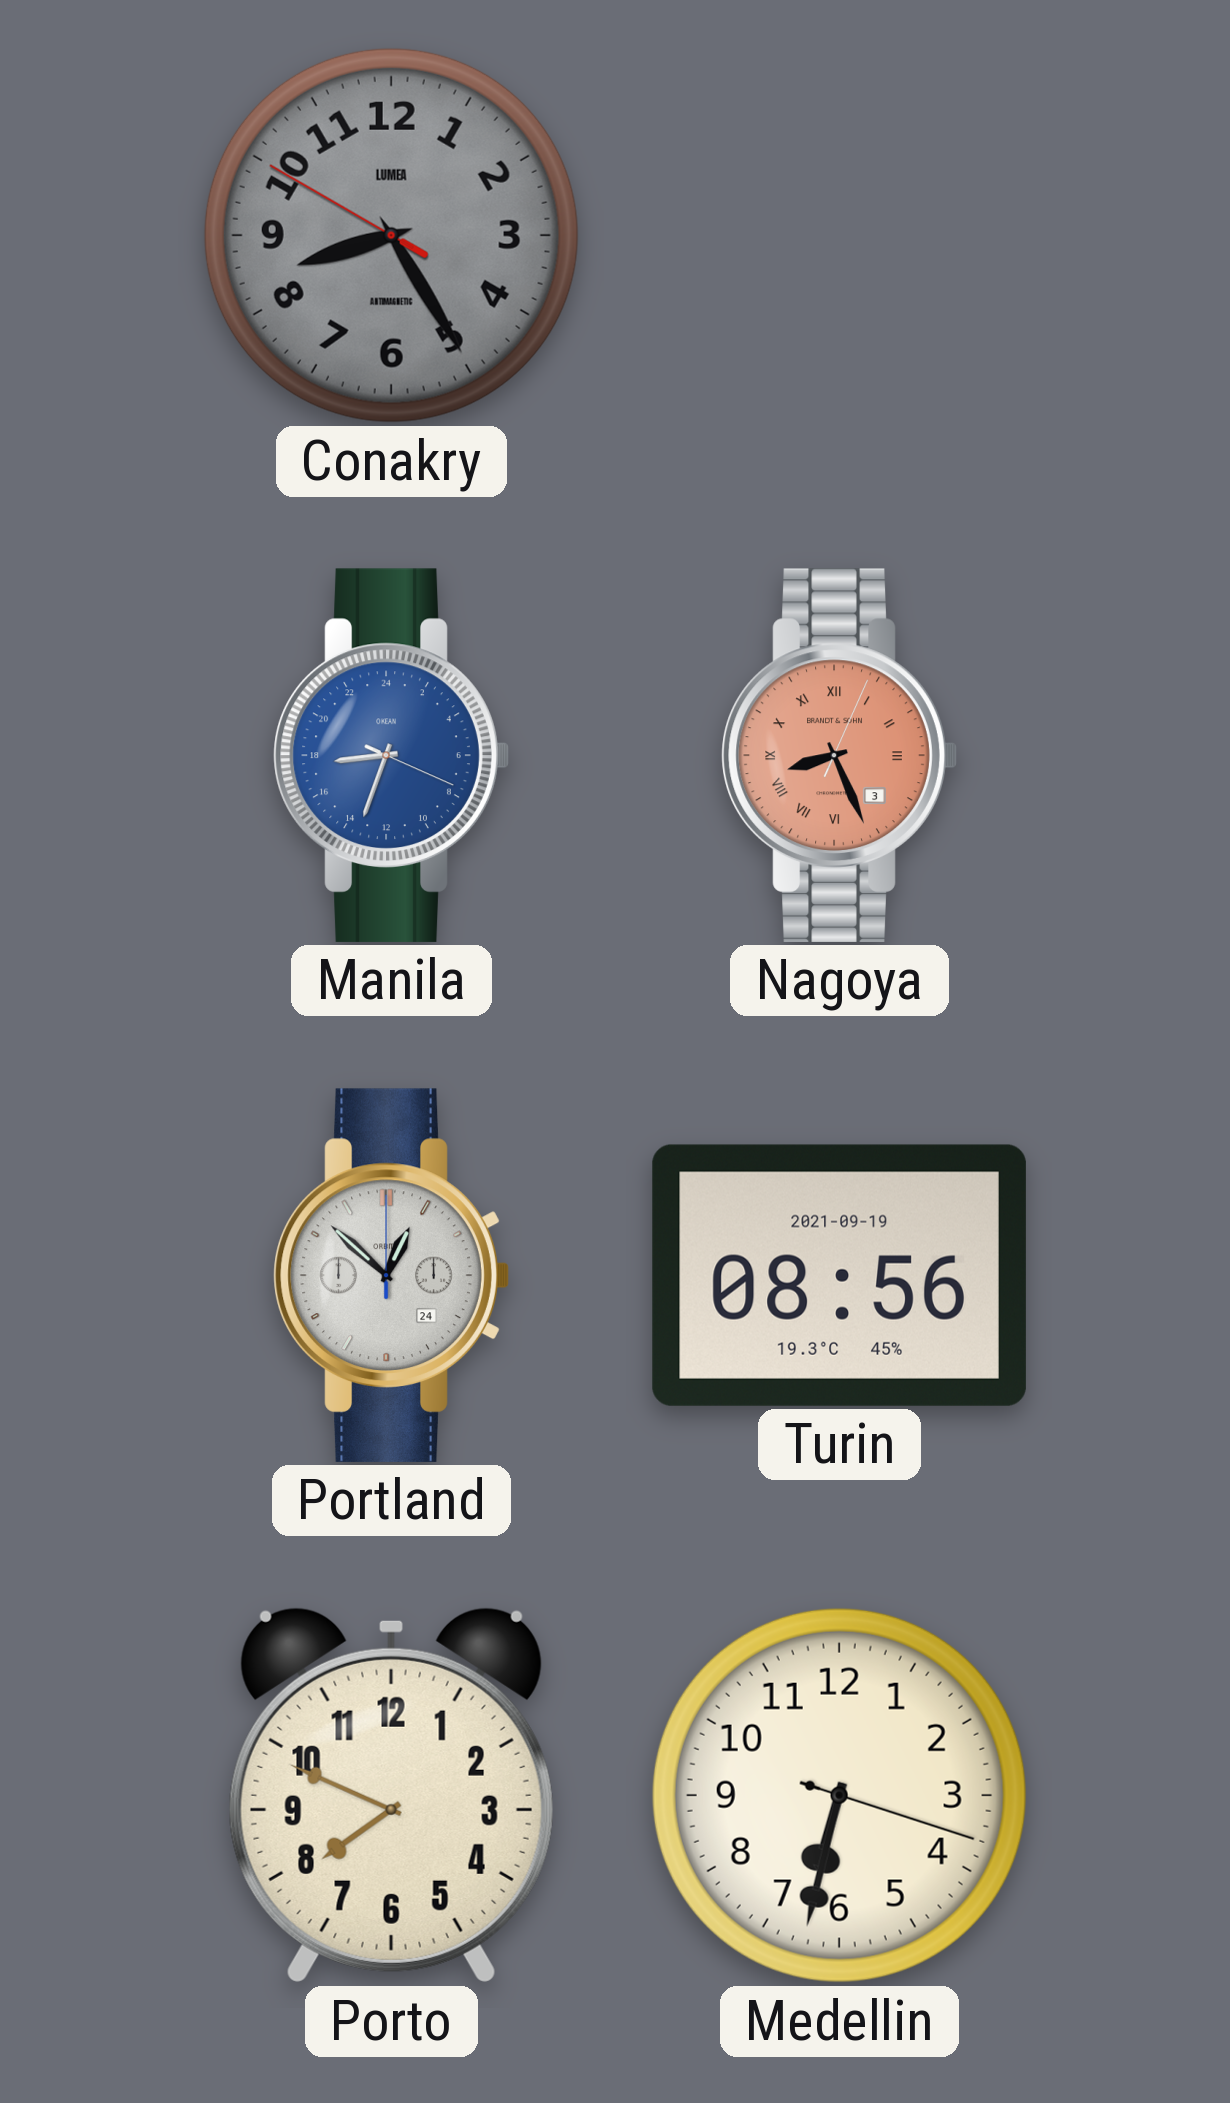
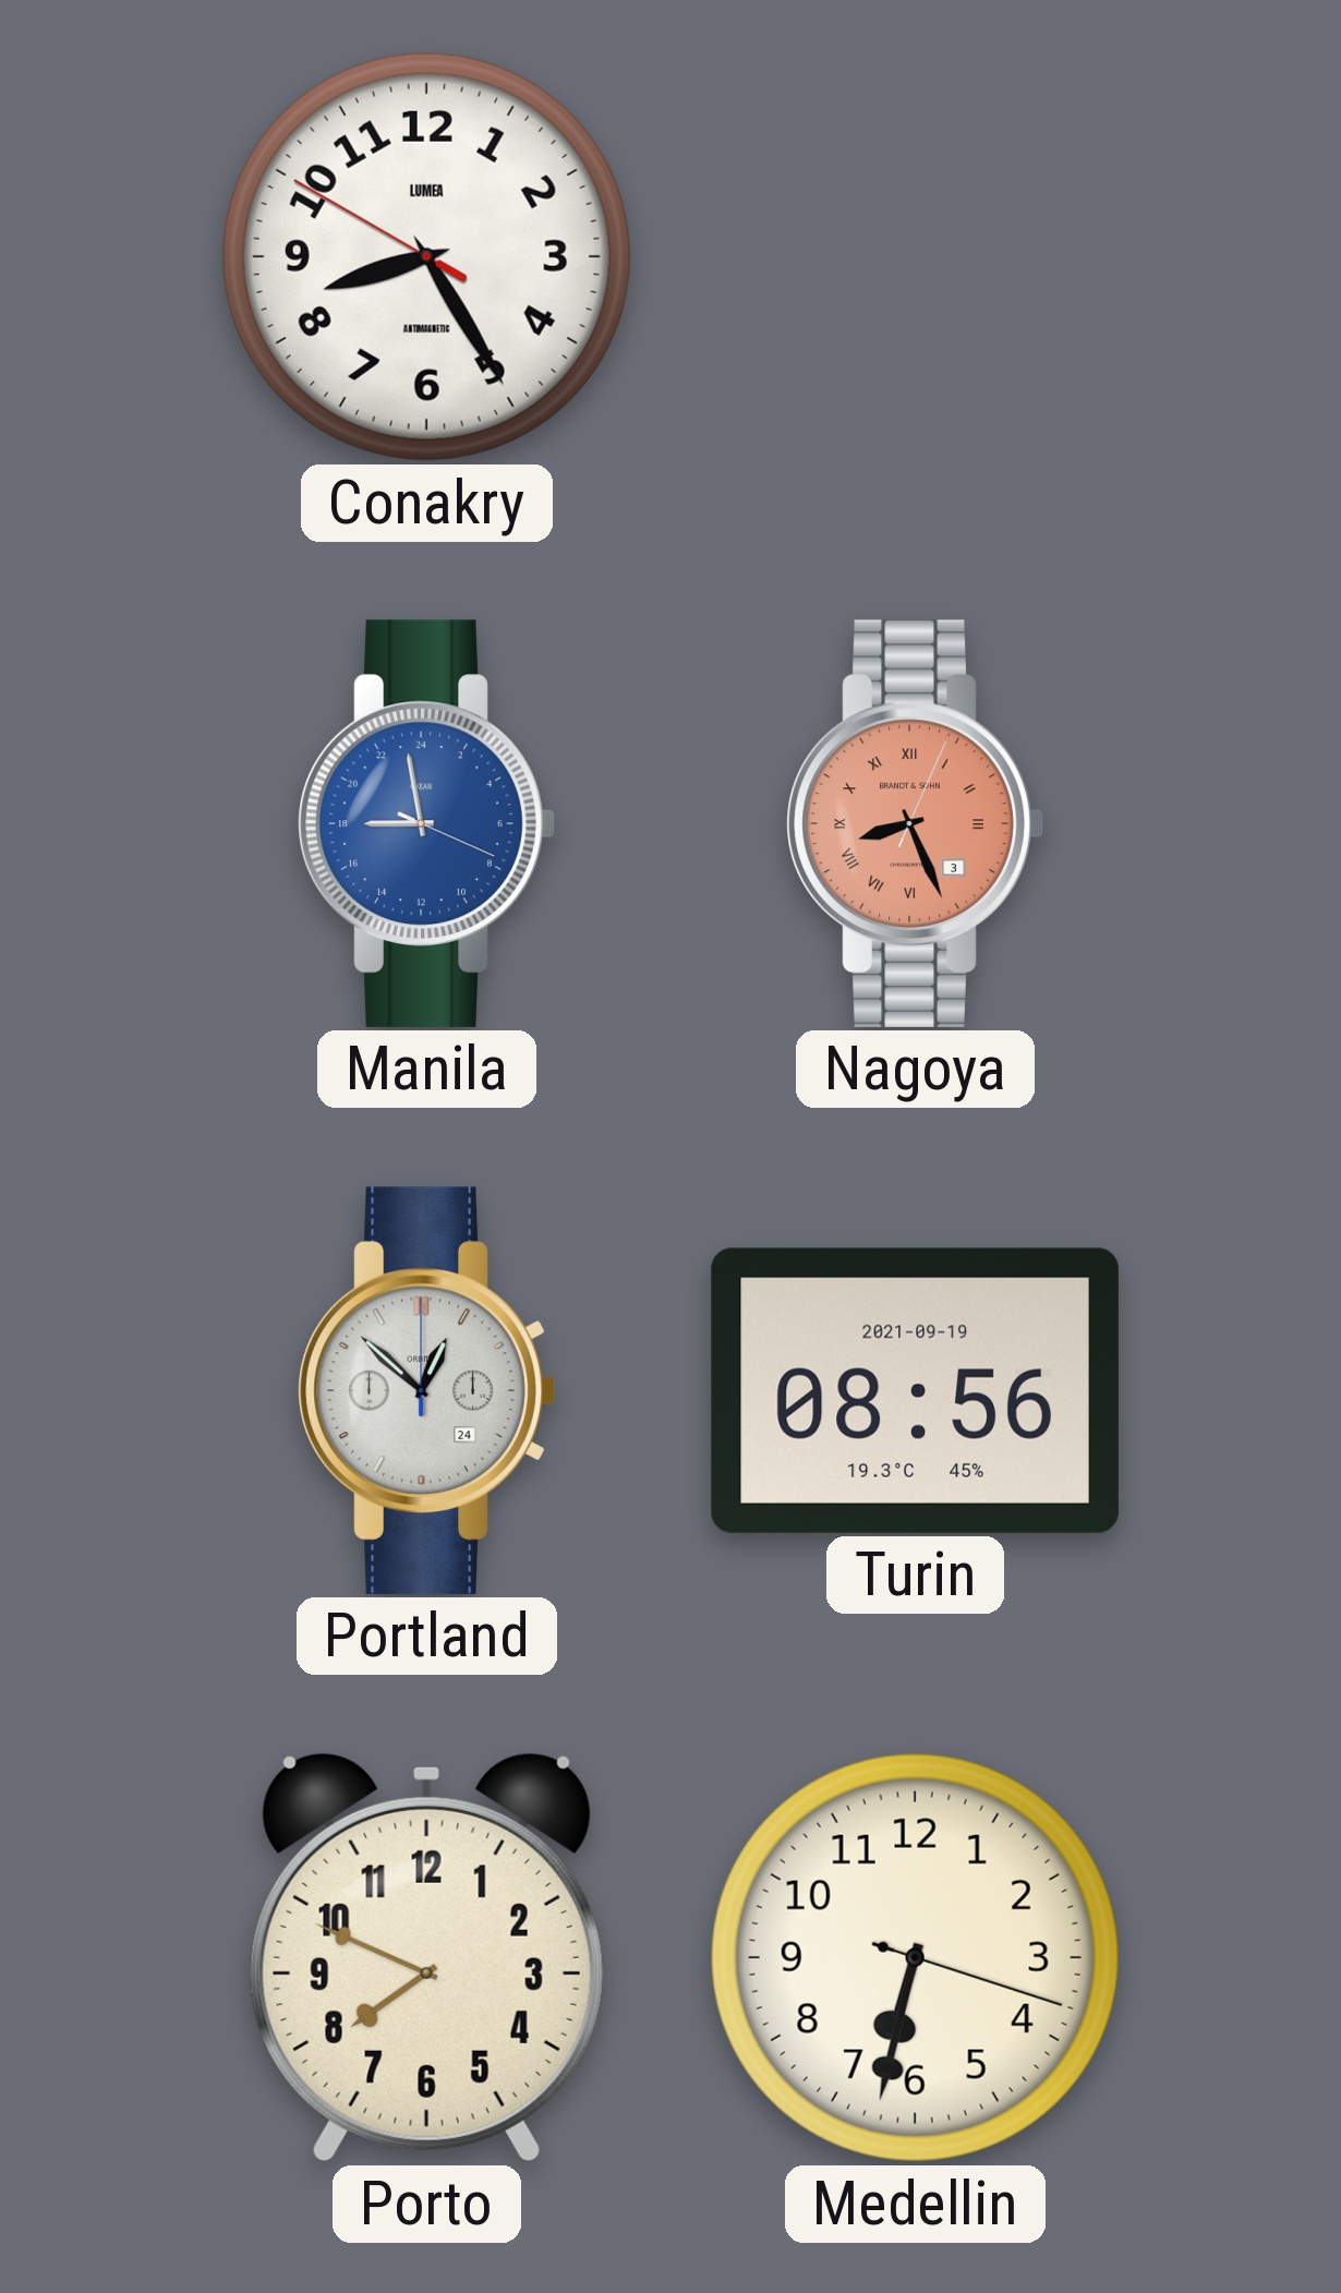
Conakry dial: grey -> white (426, 256)
Manila: 17:33 -> 17:58 (426, 823)
